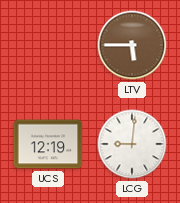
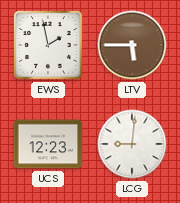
EWS: none -> 1:58 (48, 45)
UCS: 12:19 -> 12:23 (48, 144)
